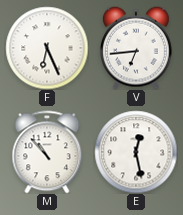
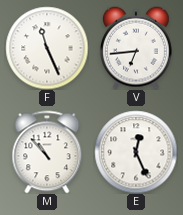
F: 6:26 -> 11:26 (47, 48)
E: 12:28 -> 12:26 (136, 152)
